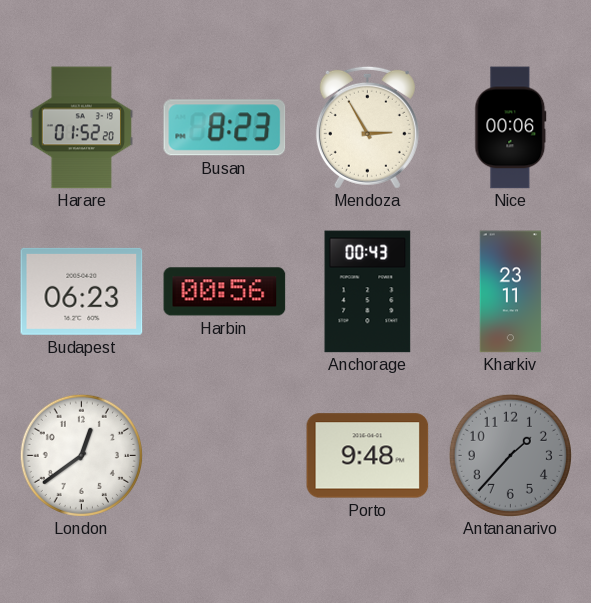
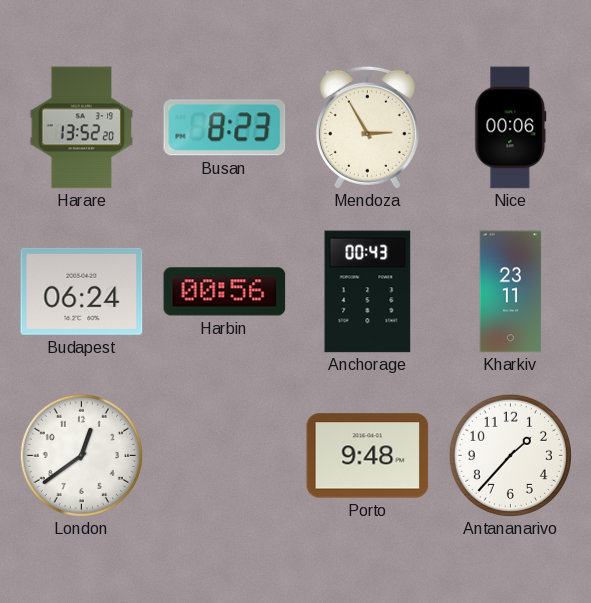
Harare: 01:52 -> 13:52 (82, 128)
Budapest: 06:23 -> 06:24 (82, 291)
Antananarivo dial: grey -> white (510, 455)
